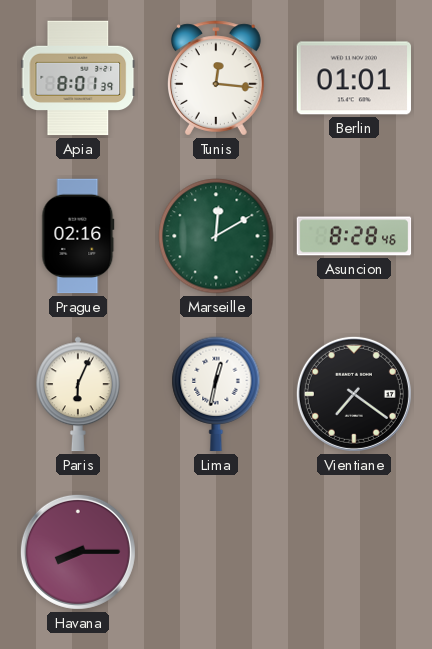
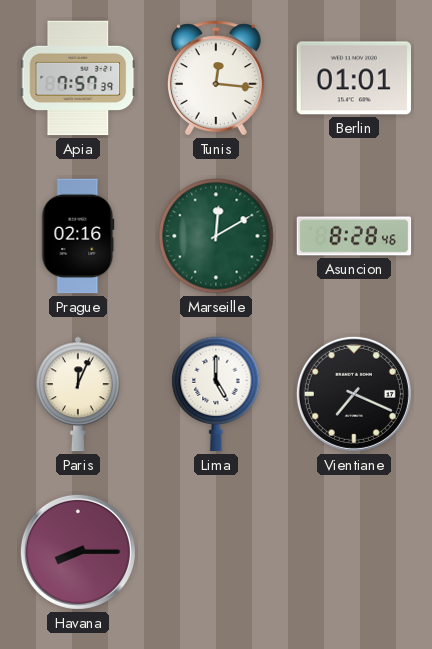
Apia: 8:01 -> 7:57 (78, 78)
Paris: 6:04 -> 12:04 (79, 394)
Lima: 12:32 -> 5:00 (216, 394)
Vientiane: 7:21 -> 7:19 (354, 394)
